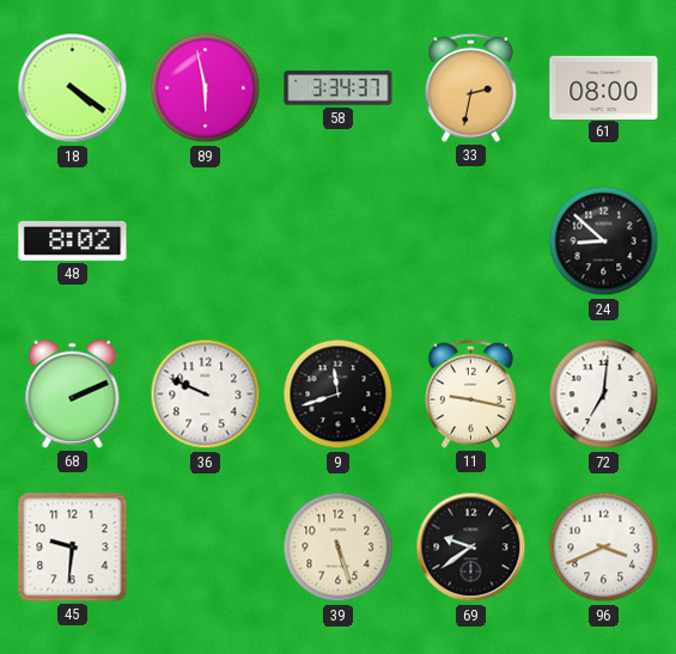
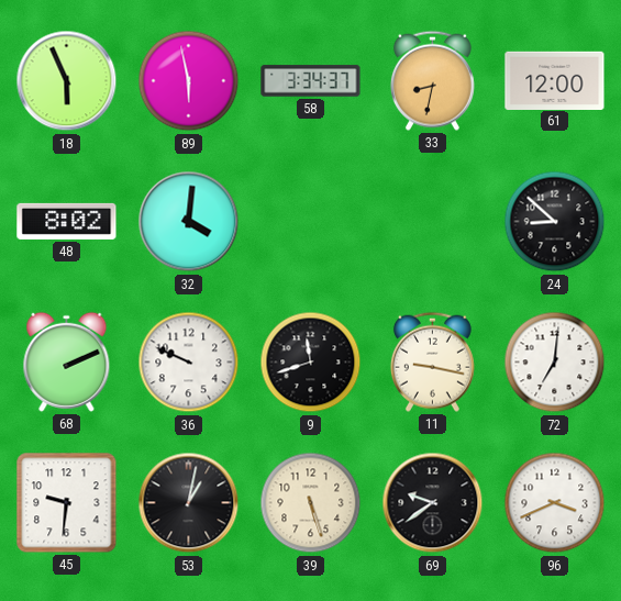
18: 4:21 -> 5:56 (67, 81)
33: 2:32 -> 8:32 (432, 80)
61: 08:00 -> 12:00 (555, 80)
32: none -> 4:01 (189, 222)
53: none -> 1:02 (189, 503)
